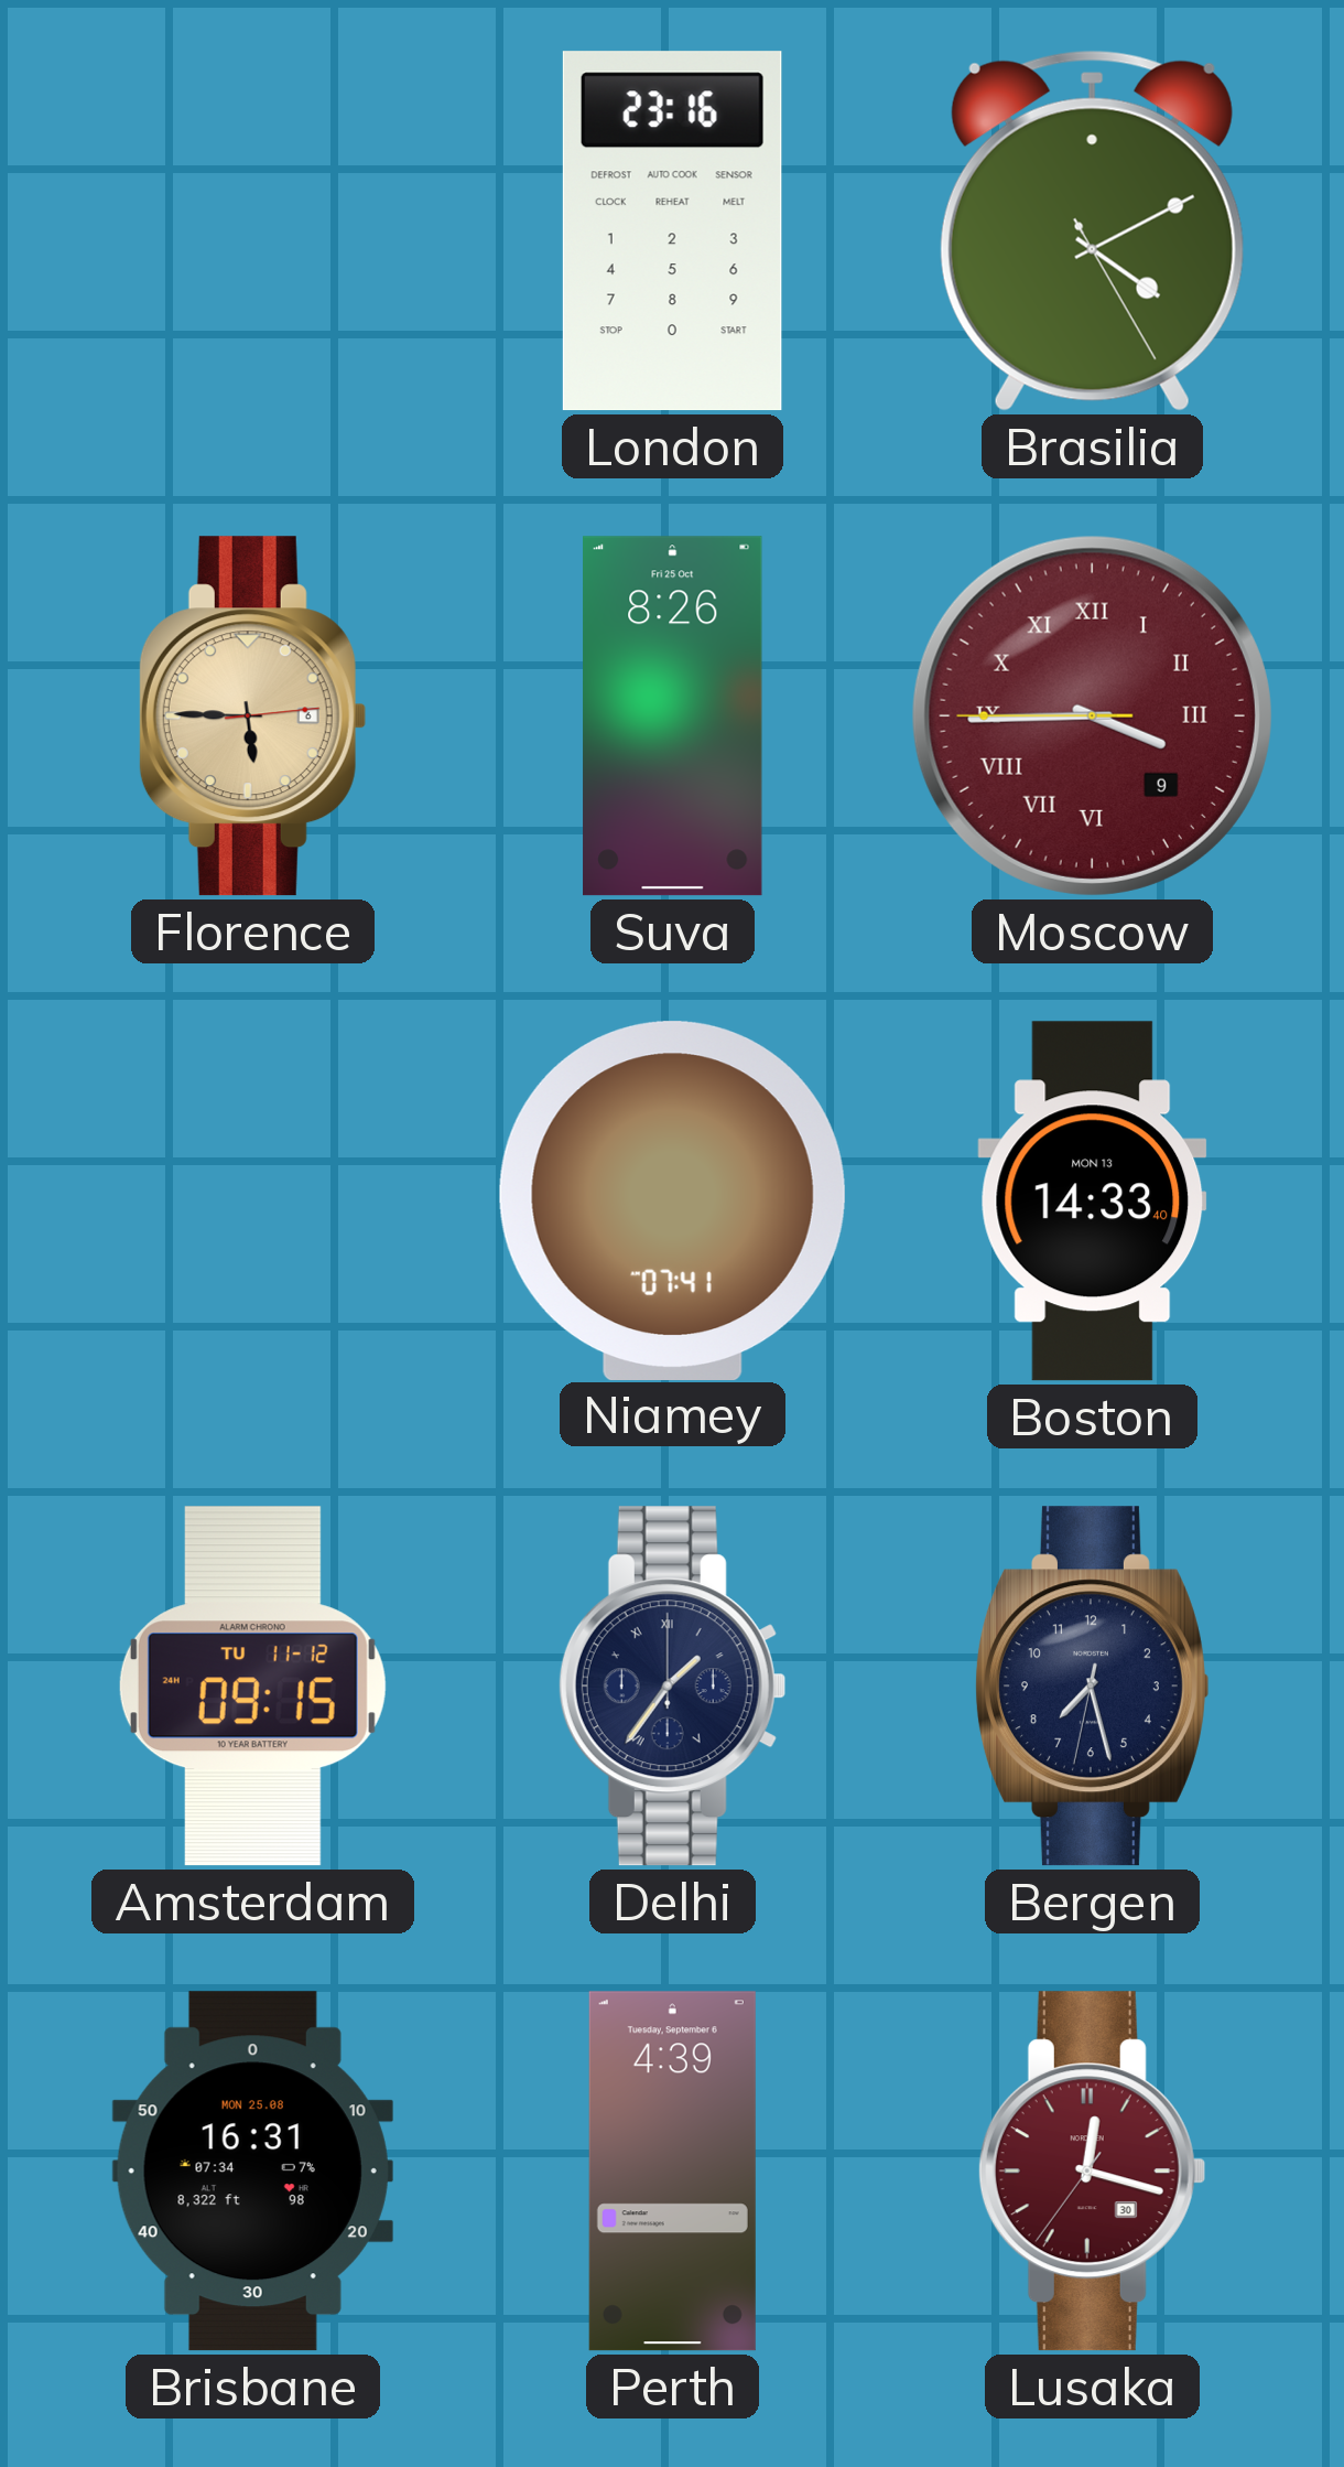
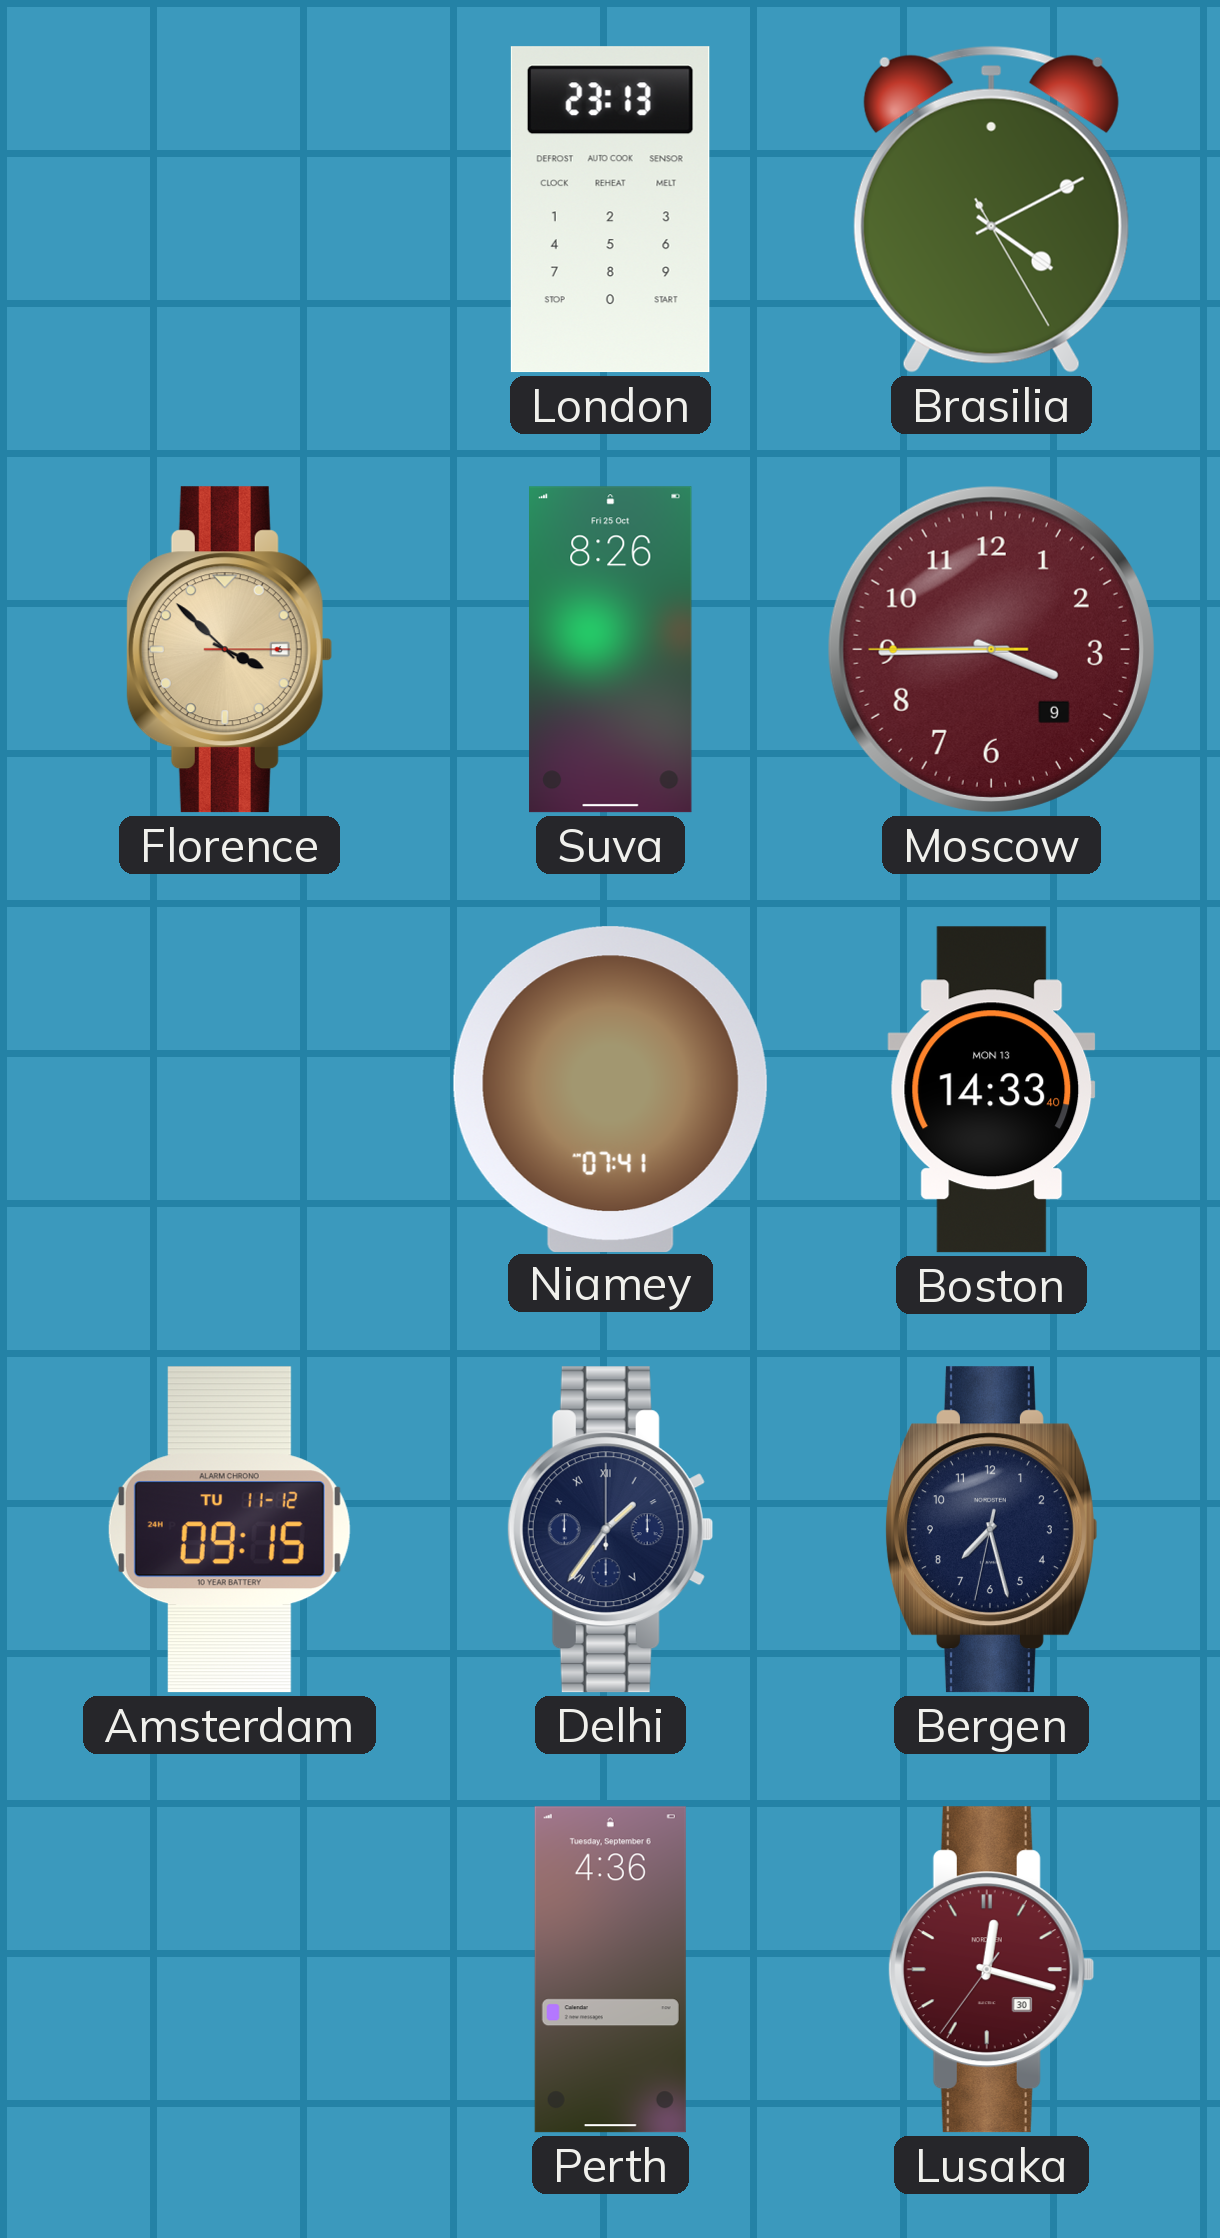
London: 23:16 -> 23:13 (610, 210)
Florence: 5:45 -> 3:52 (229, 650)
Moscow numerals: Roman -> Arabic (991, 649)
Brisbane: 16:31 -> none (252, 2172)
Perth: 4:39 -> 4:36 (610, 1970)
